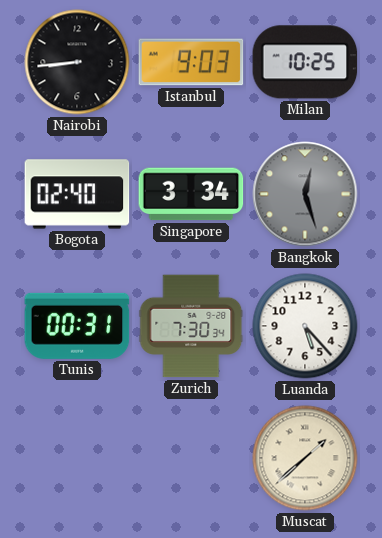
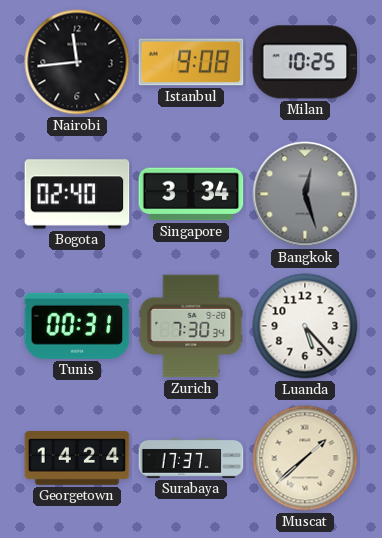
Nairobi: 8:44 -> 11:44 (77, 62)
Istanbul: 9:03 -> 9:08 (191, 62)
Georgetown: none -> 14:24 (77, 459)
Surabaya: none -> 17:37 (191, 459)
